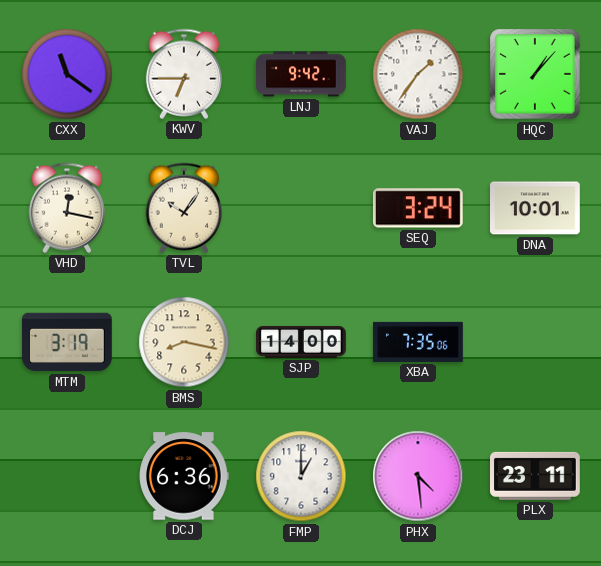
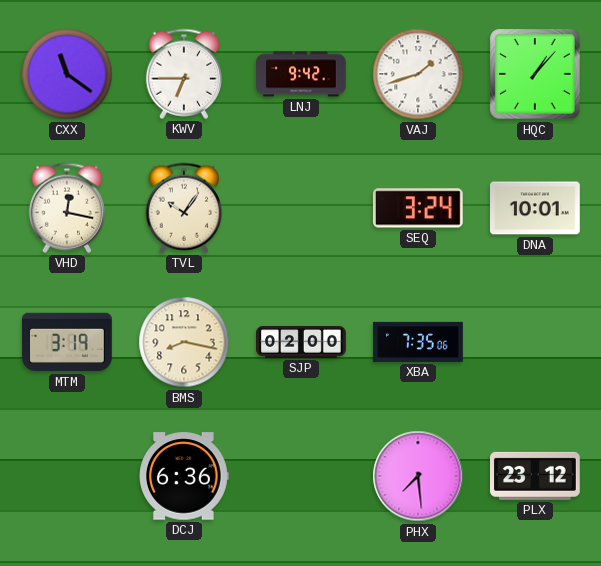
VAJ: 1:36 -> 1:42 (418, 74)
SJP: 14:00 -> 02:00 (301, 342)
FMP: 1:00 -> none (301, 476)
PHX: 4:29 -> 7:29 (418, 476)
PLX: 23:11 -> 23:12 (536, 476)
